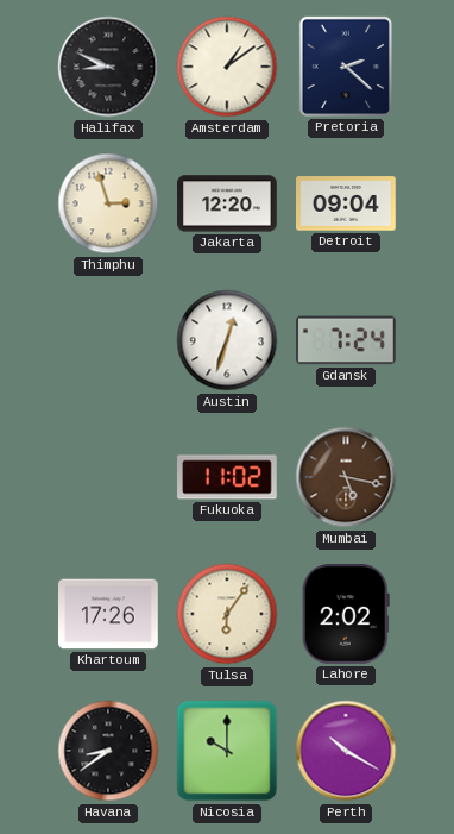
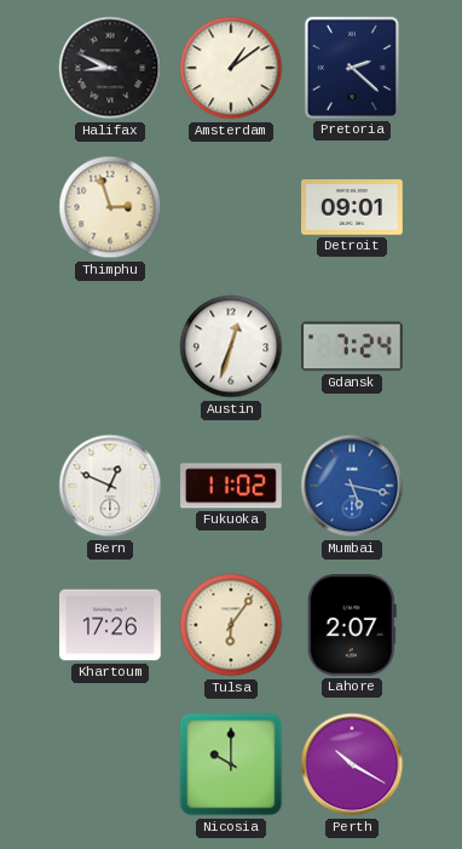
Jakarta: 12:20 -> none (227, 203)
Detroit: 09:04 -> 09:01 (353, 207)
Bern: none -> 12:49 (110, 486)
Mumbai dial: brown -> blue (352, 486)
Lahore: 2:02 -> 2:07 (352, 626)
Havana: 8:39 -> none (108, 751)
